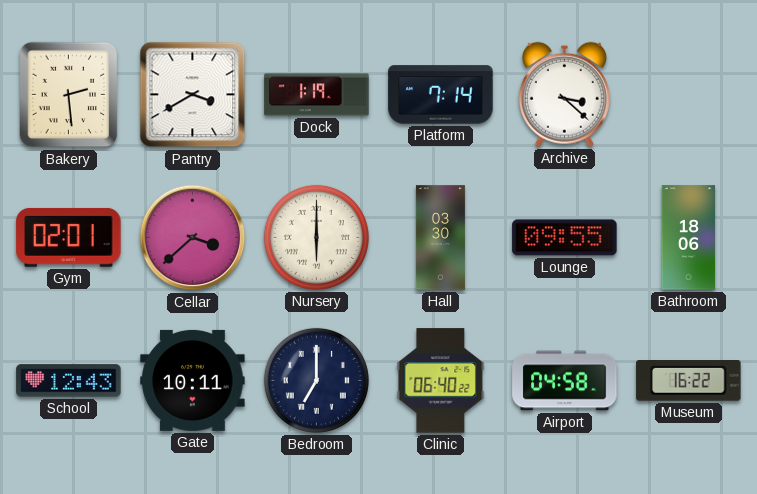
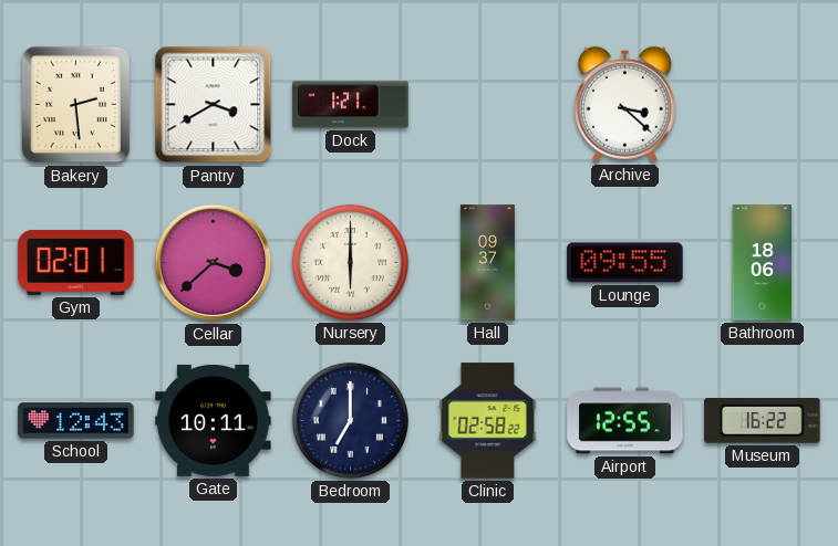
Dock: 1:19 -> 1:21 (351, 105)
Platform: 7:14 -> none (441, 95)
Hall: 03:30 -> 09:37 (487, 263)
Clinic: 06:40 -> 02:58 (488, 421)
Airport: 04:58 -> 12:55 (625, 421)
